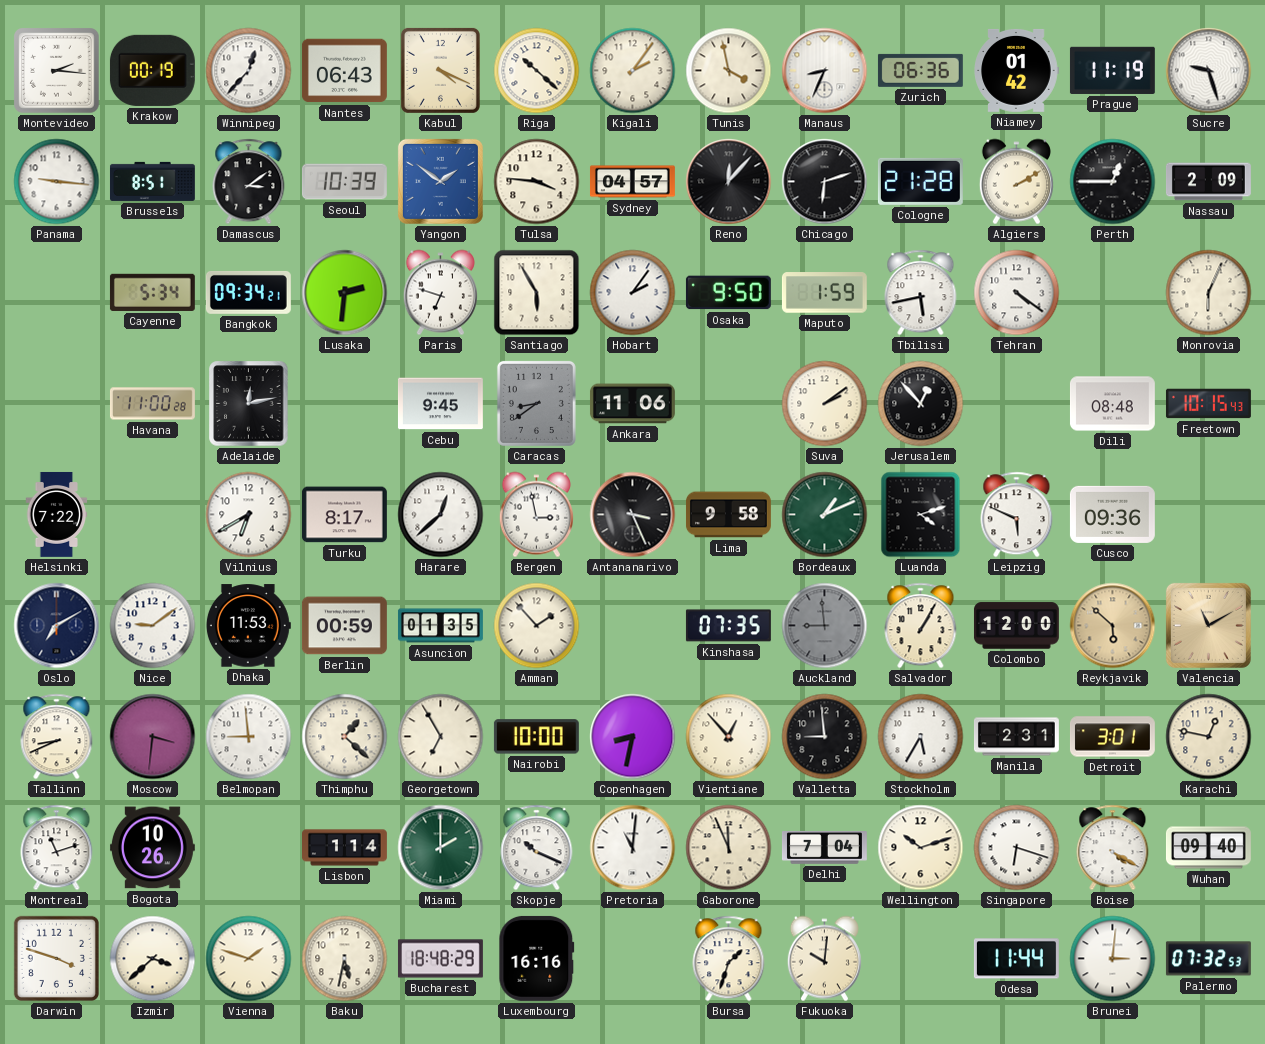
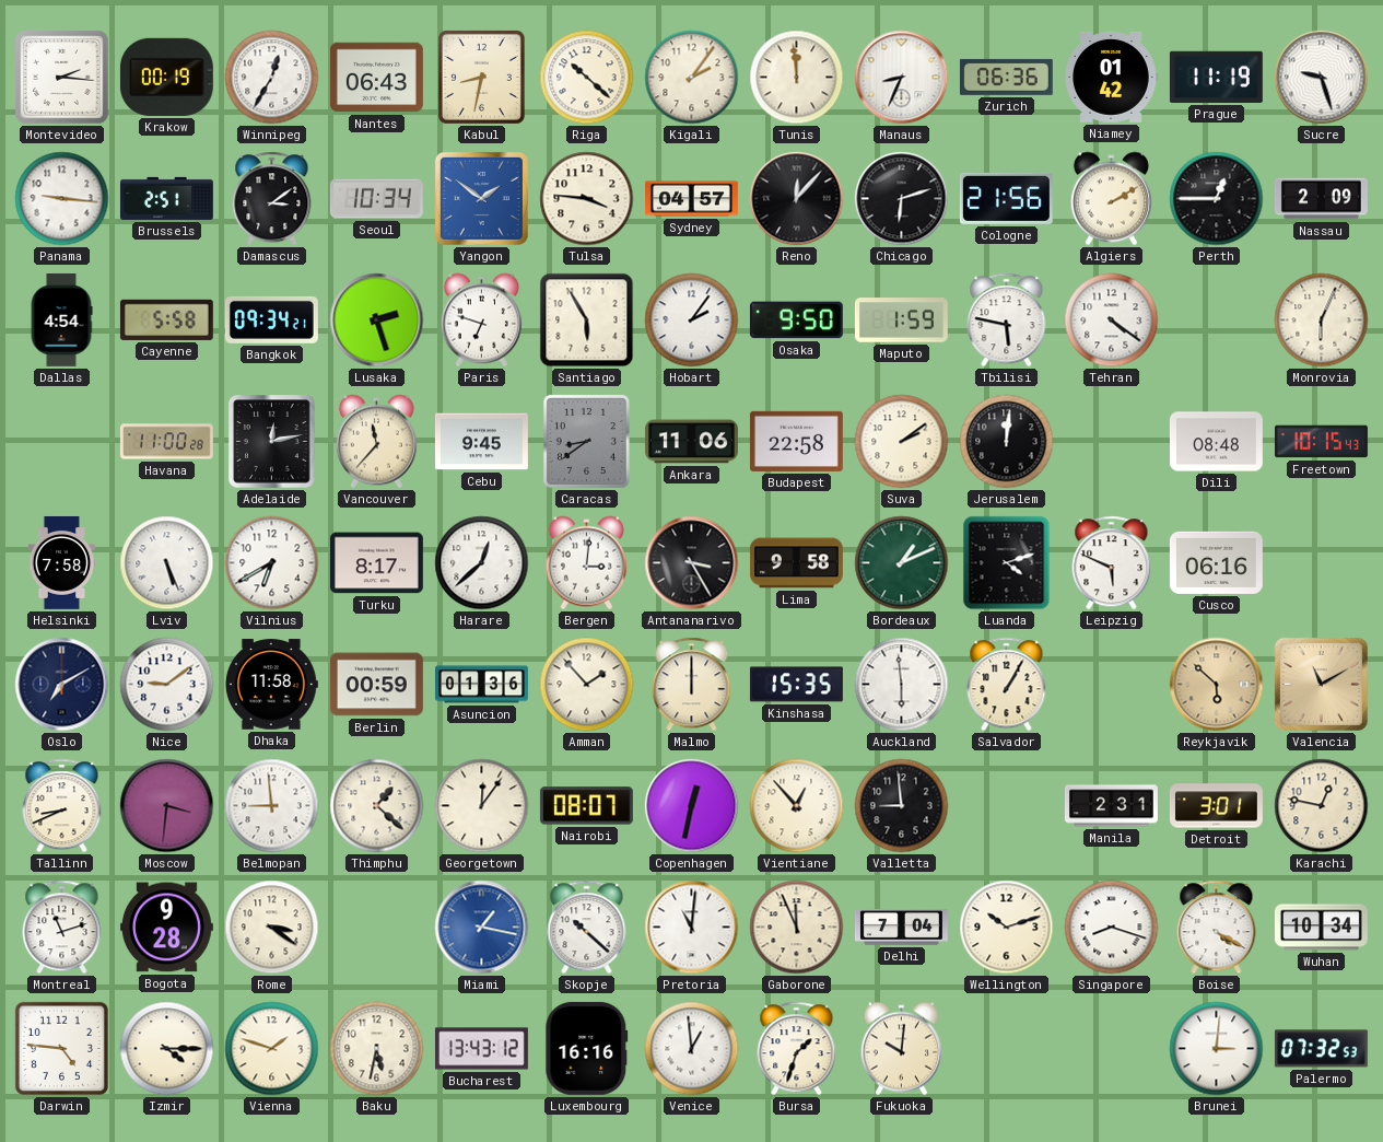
Winnipeg: 12:37 -> 12:35 (272, 78)
Kabul: 4:19 -> 8:32 (481, 77)
Tunis: 3:58 -> 11:59 (797, 78)
Brussels: 8:51 -> 2:51 (166, 198)
Seoul: 10:39 -> 10:34 (376, 199)
Cologne: 21:28 -> 21:56 (1006, 198)
Dallas: none -> 4:54 (61, 319)
Cayenne: 5:34 -> 5:58 (166, 319)
Lusaka: 2:31 -> 2:27 (377, 321)
Tbilisi: 5:43 -> 5:47 (1007, 321)
Vancouver: none -> 11:37 (376, 442)
Budapest: none -> 22:58 (796, 441)
Jerusalem: 12:53 -> 12:01 (1007, 442)
Helsinki: 7:22 -> 7:58 (62, 562)
Lviv: none -> 5:26 (167, 563)
Bergen: 2:58 -> 3:01 (586, 563)
Antananarivo: 3:26 -> 3:25 (692, 563)
Cusco: 09:36 -> 06:16 (1216, 562)
Dhaka: 11:53 -> 11:58 (271, 685)
Asuncion: 01:35 -> 01:36 (481, 685)
Malmo: none -> 12:00 (692, 685)
Kinshasa: 07:35 -> 15:35 (796, 685)
Auckland: 8:59 -> 5:59 (902, 685)
Auckland dial: grey -> white (902, 685)
Colombo: 12:00 -> none (1016, 626)
Georgetown: 6:55 -> 12:06 (482, 806)
Nairobi: 10:00 -> 08:07 (586, 806)
Copenhagen: 8:32 -> 12:32 (692, 806)
Stockholm: 5:35 -> none (921, 737)
Bogota: 10:26 -> 9:28 (166, 928)
Rome: none -> 3:21 (272, 928)
Lisbon: 1:14 -> none (345, 848)
Miami: 2:00 -> 1:17 (482, 928)
Miami dial: green -> blue (482, 928)
Skopje: 10:19 -> 10:22 (587, 928)
Singapore: 6:18 -> 8:18 (1112, 928)
Wuhan: 09:40 -> 10:34 (1321, 928)
Darwin: 3:48 -> 4:46 (61, 1048)
Izmir: 3:38 -> 4:15 (167, 1049)
Bucharest: 18:48 -> 13:43 (481, 1049)
Venice: none -> 12:59 (692, 1049)
Odesa: 11:44 -> none (1016, 959)
